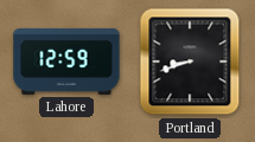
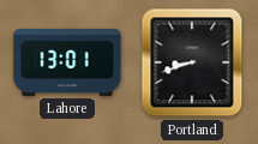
Lahore: 12:59 -> 13:01 (67, 62)
